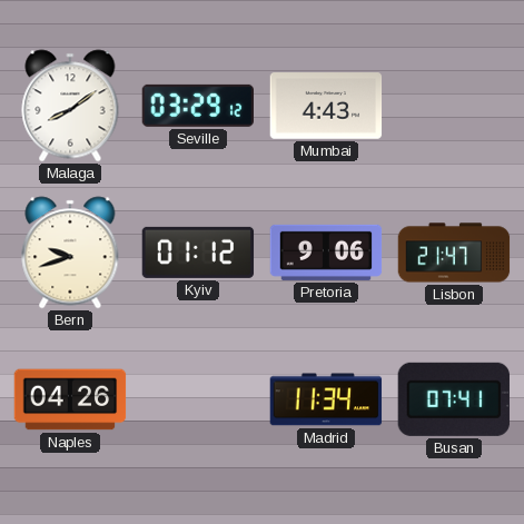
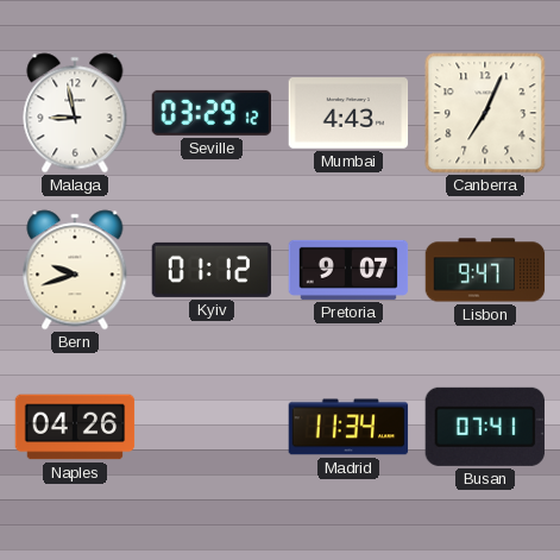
Malaga: 8:09 -> 8:58 (75, 113)
Canberra: none -> 7:04 (485, 113)
Pretoria: 9:06 -> 9:07 (348, 270)
Lisbon: 21:47 -> 9:47 (485, 270)
